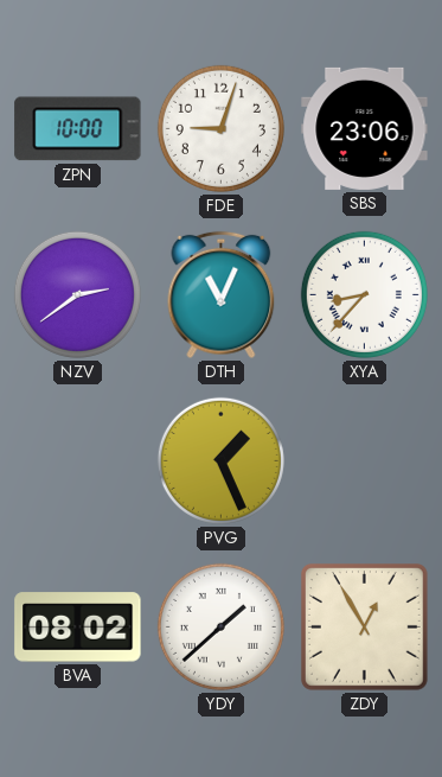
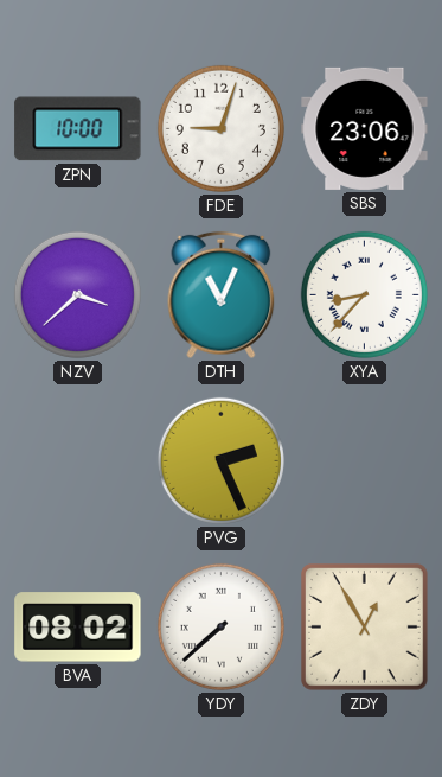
NZV: 2:39 -> 3:38 (77, 294)
PVG: 1:26 -> 2:26 (220, 460)
YDY: 1:38 -> 7:38 (220, 626)
